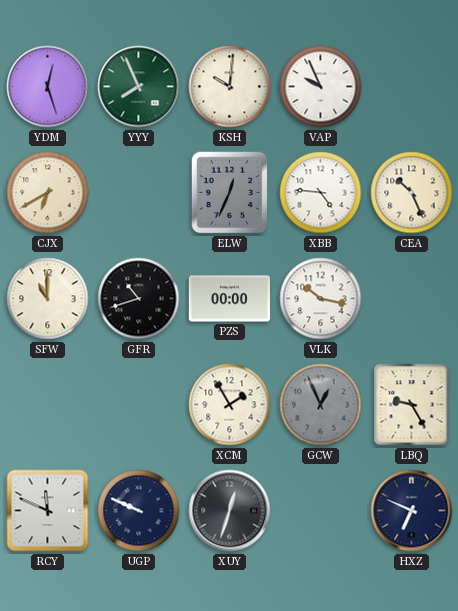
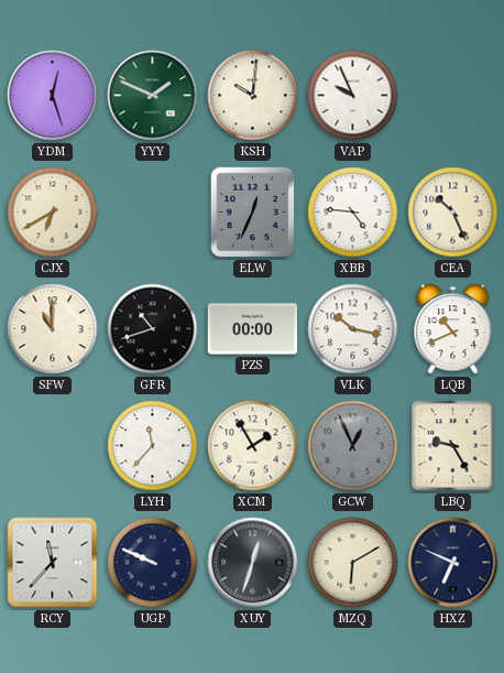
YYY: 7:56 -> 1:49 (153, 96)
LQB: none -> 10:41 (453, 329)
LYH: none -> 11:37 (153, 446)
RCY: 11:49 -> 11:37 (53, 563)
MZQ: none -> 6:10 (353, 563)
